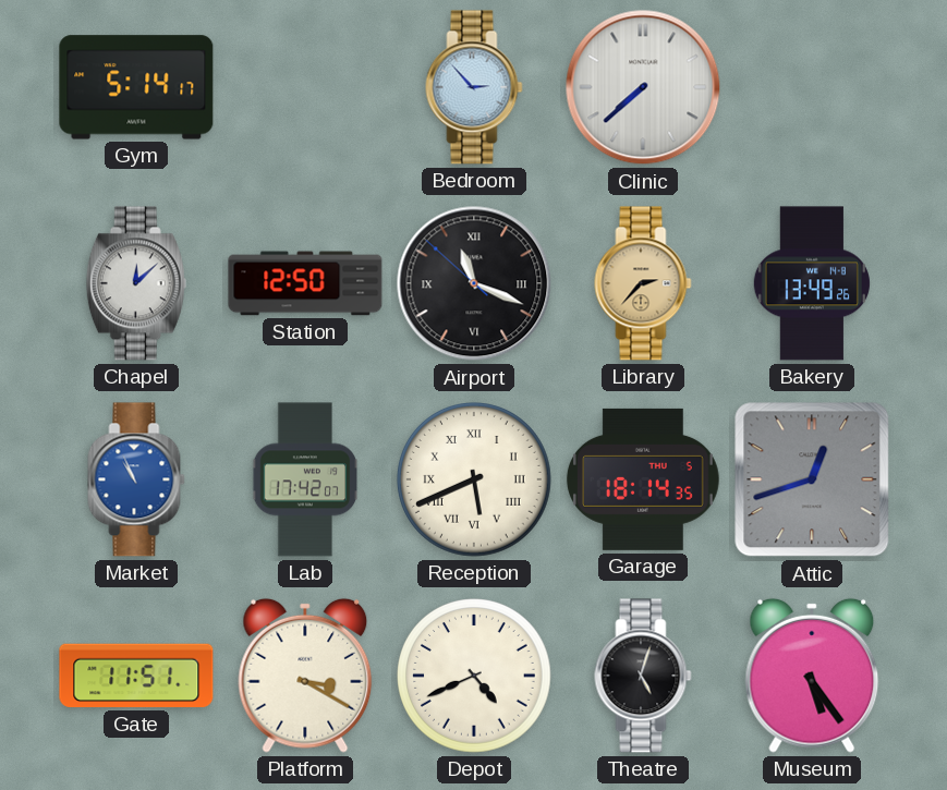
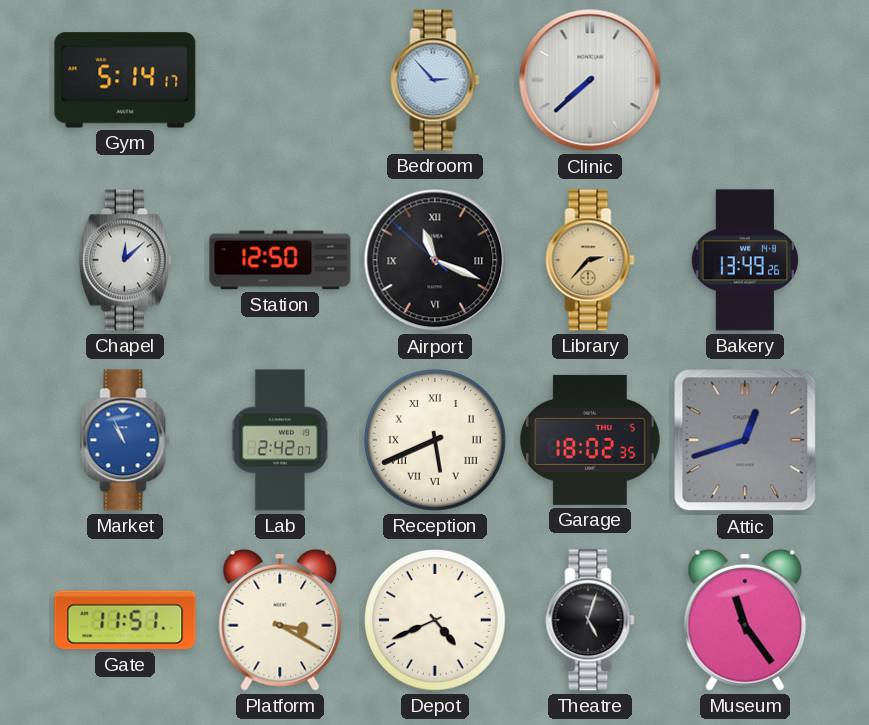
Lab: 17:42 -> 2:42 (280, 440)
Garage: 18:14 -> 18:02 (590, 440)
Museum: 5:24 -> 11:24 (745, 620)
